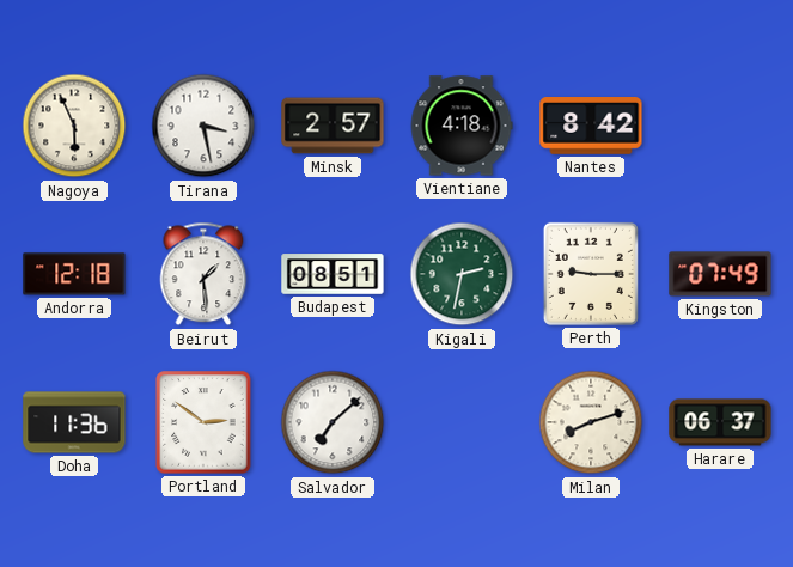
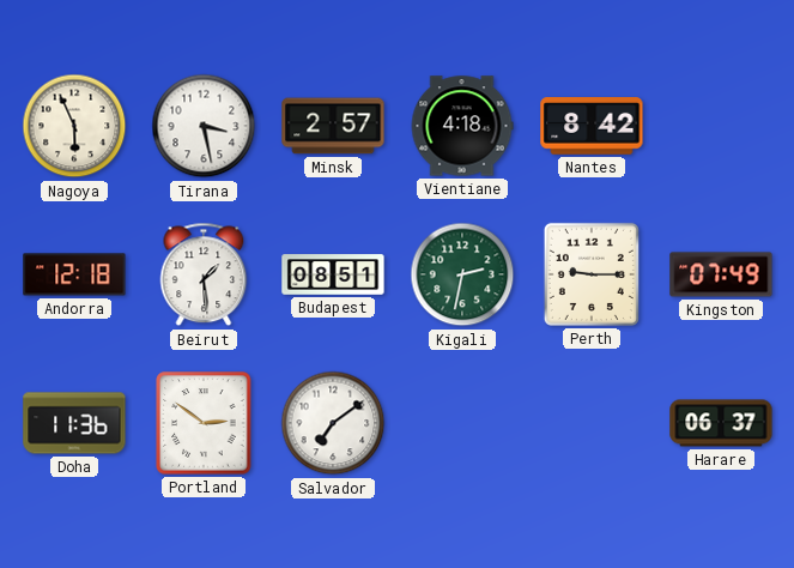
Salvador: 7:08 -> 7:09 (333, 423)
Milan: 8:12 -> none (591, 422)
